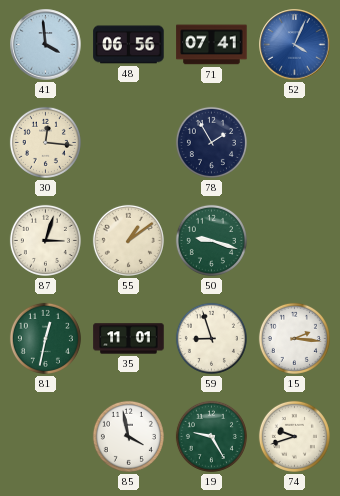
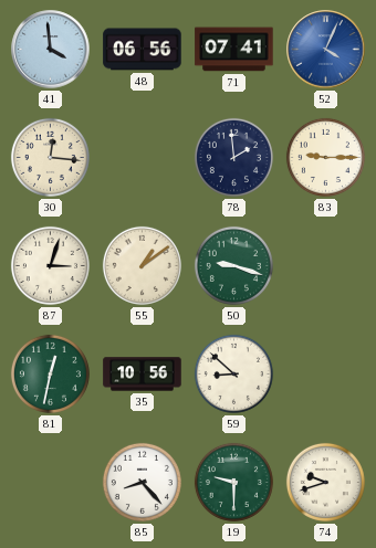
78: 1:55 -> 1:59 (233, 157)
83: none -> 9:15 (325, 157)
35: 11:01 -> 10:56 (143, 375)
59: 8:57 -> 8:52 (233, 373)
15: 2:16 -> none (294, 338)
85: 3:58 -> 8:23 (142, 482)
19: 9:25 -> 9:30 (233, 482)
